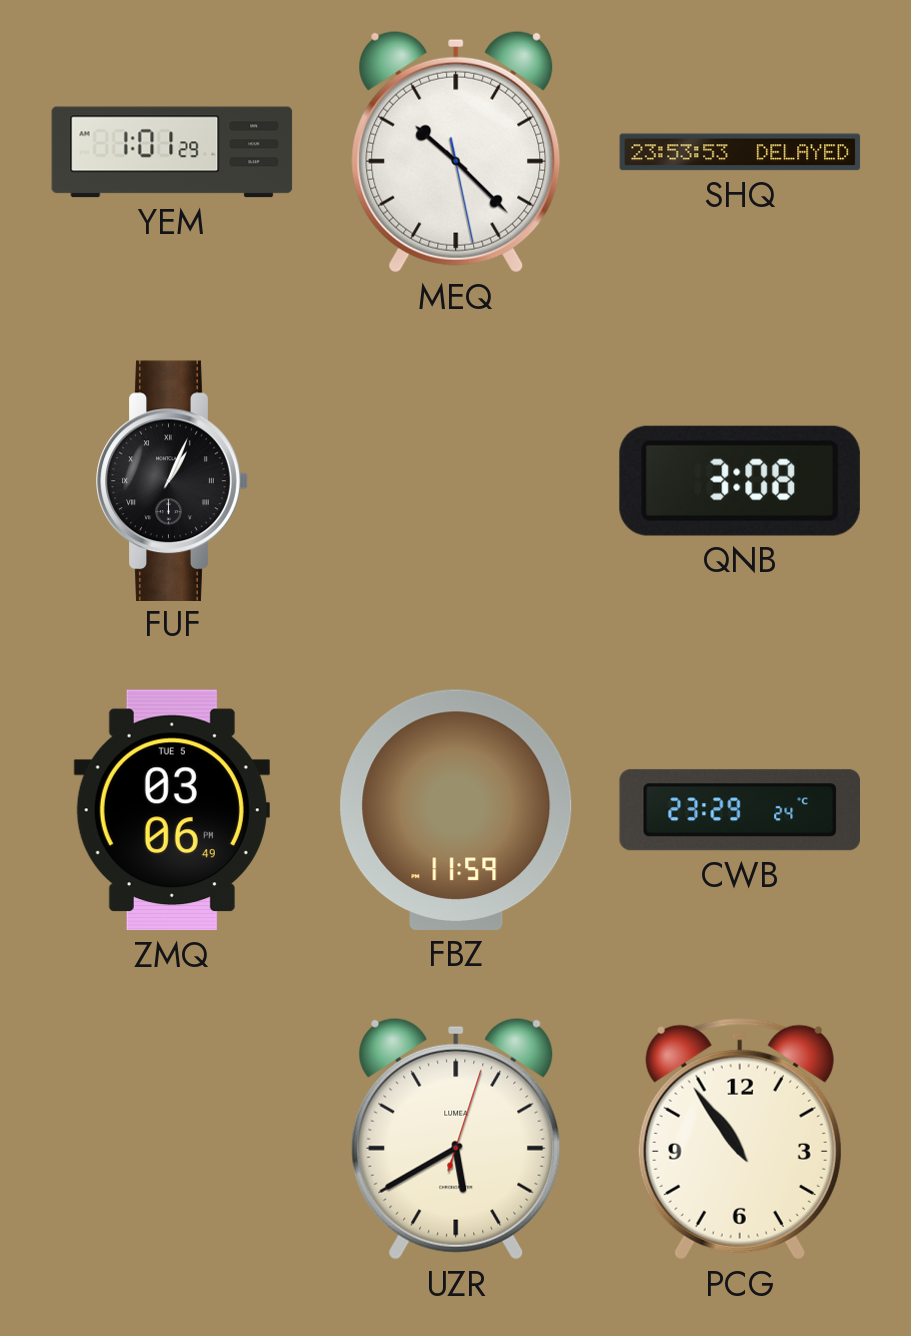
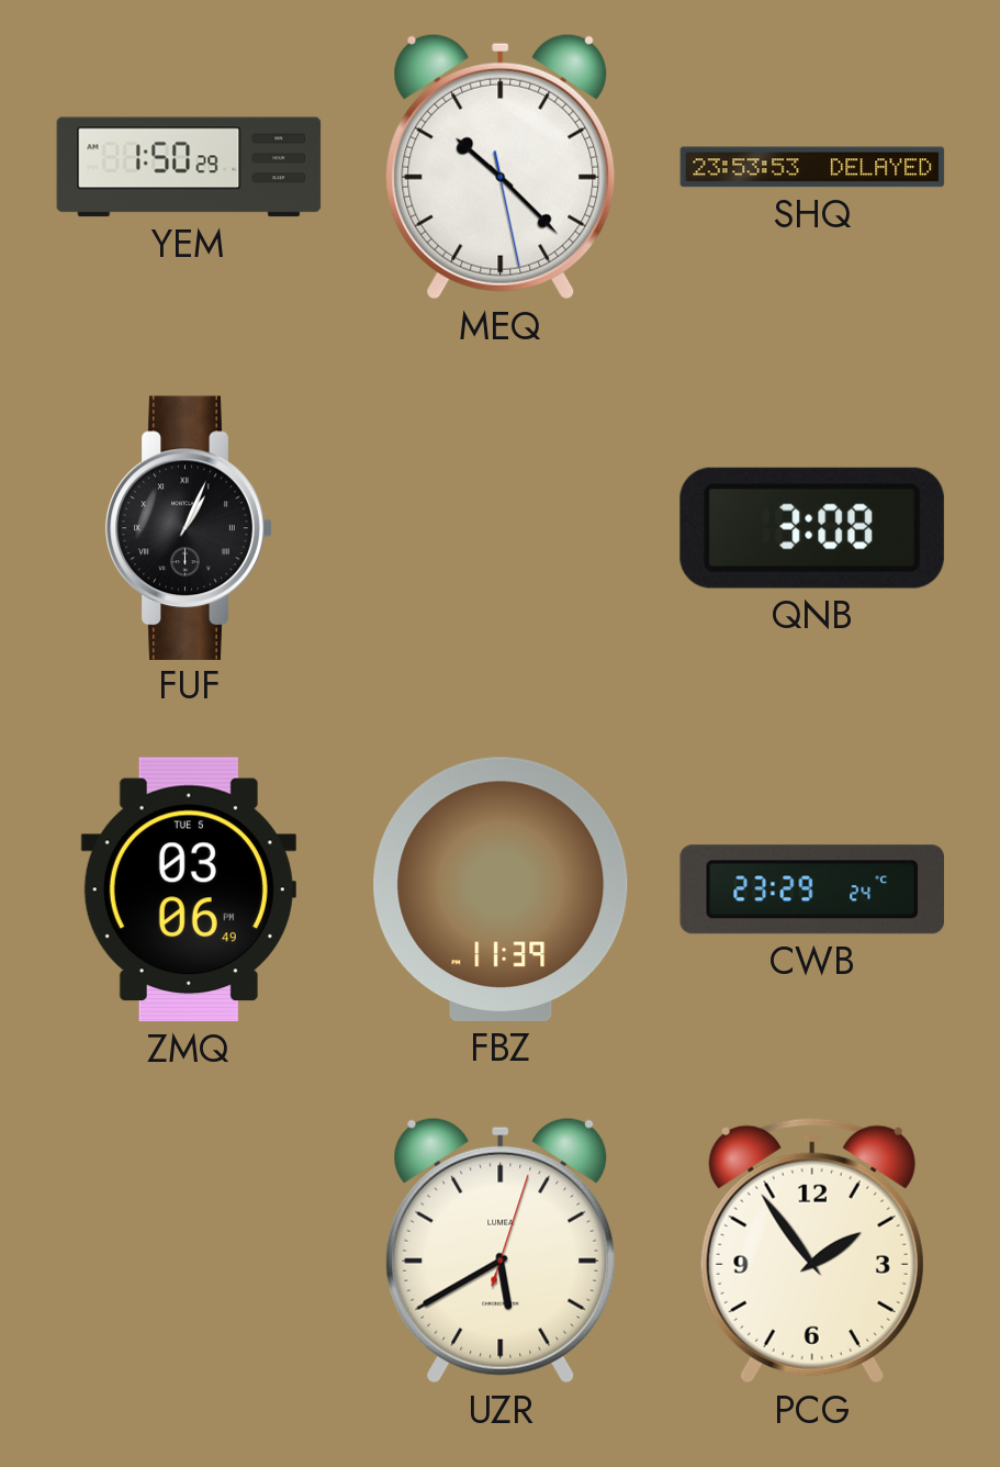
YEM: 1:01 -> 1:50 (189, 167)
FBZ: 11:59 -> 11:39 (501, 889)
PCG: 10:54 -> 1:54 (812, 1251)
